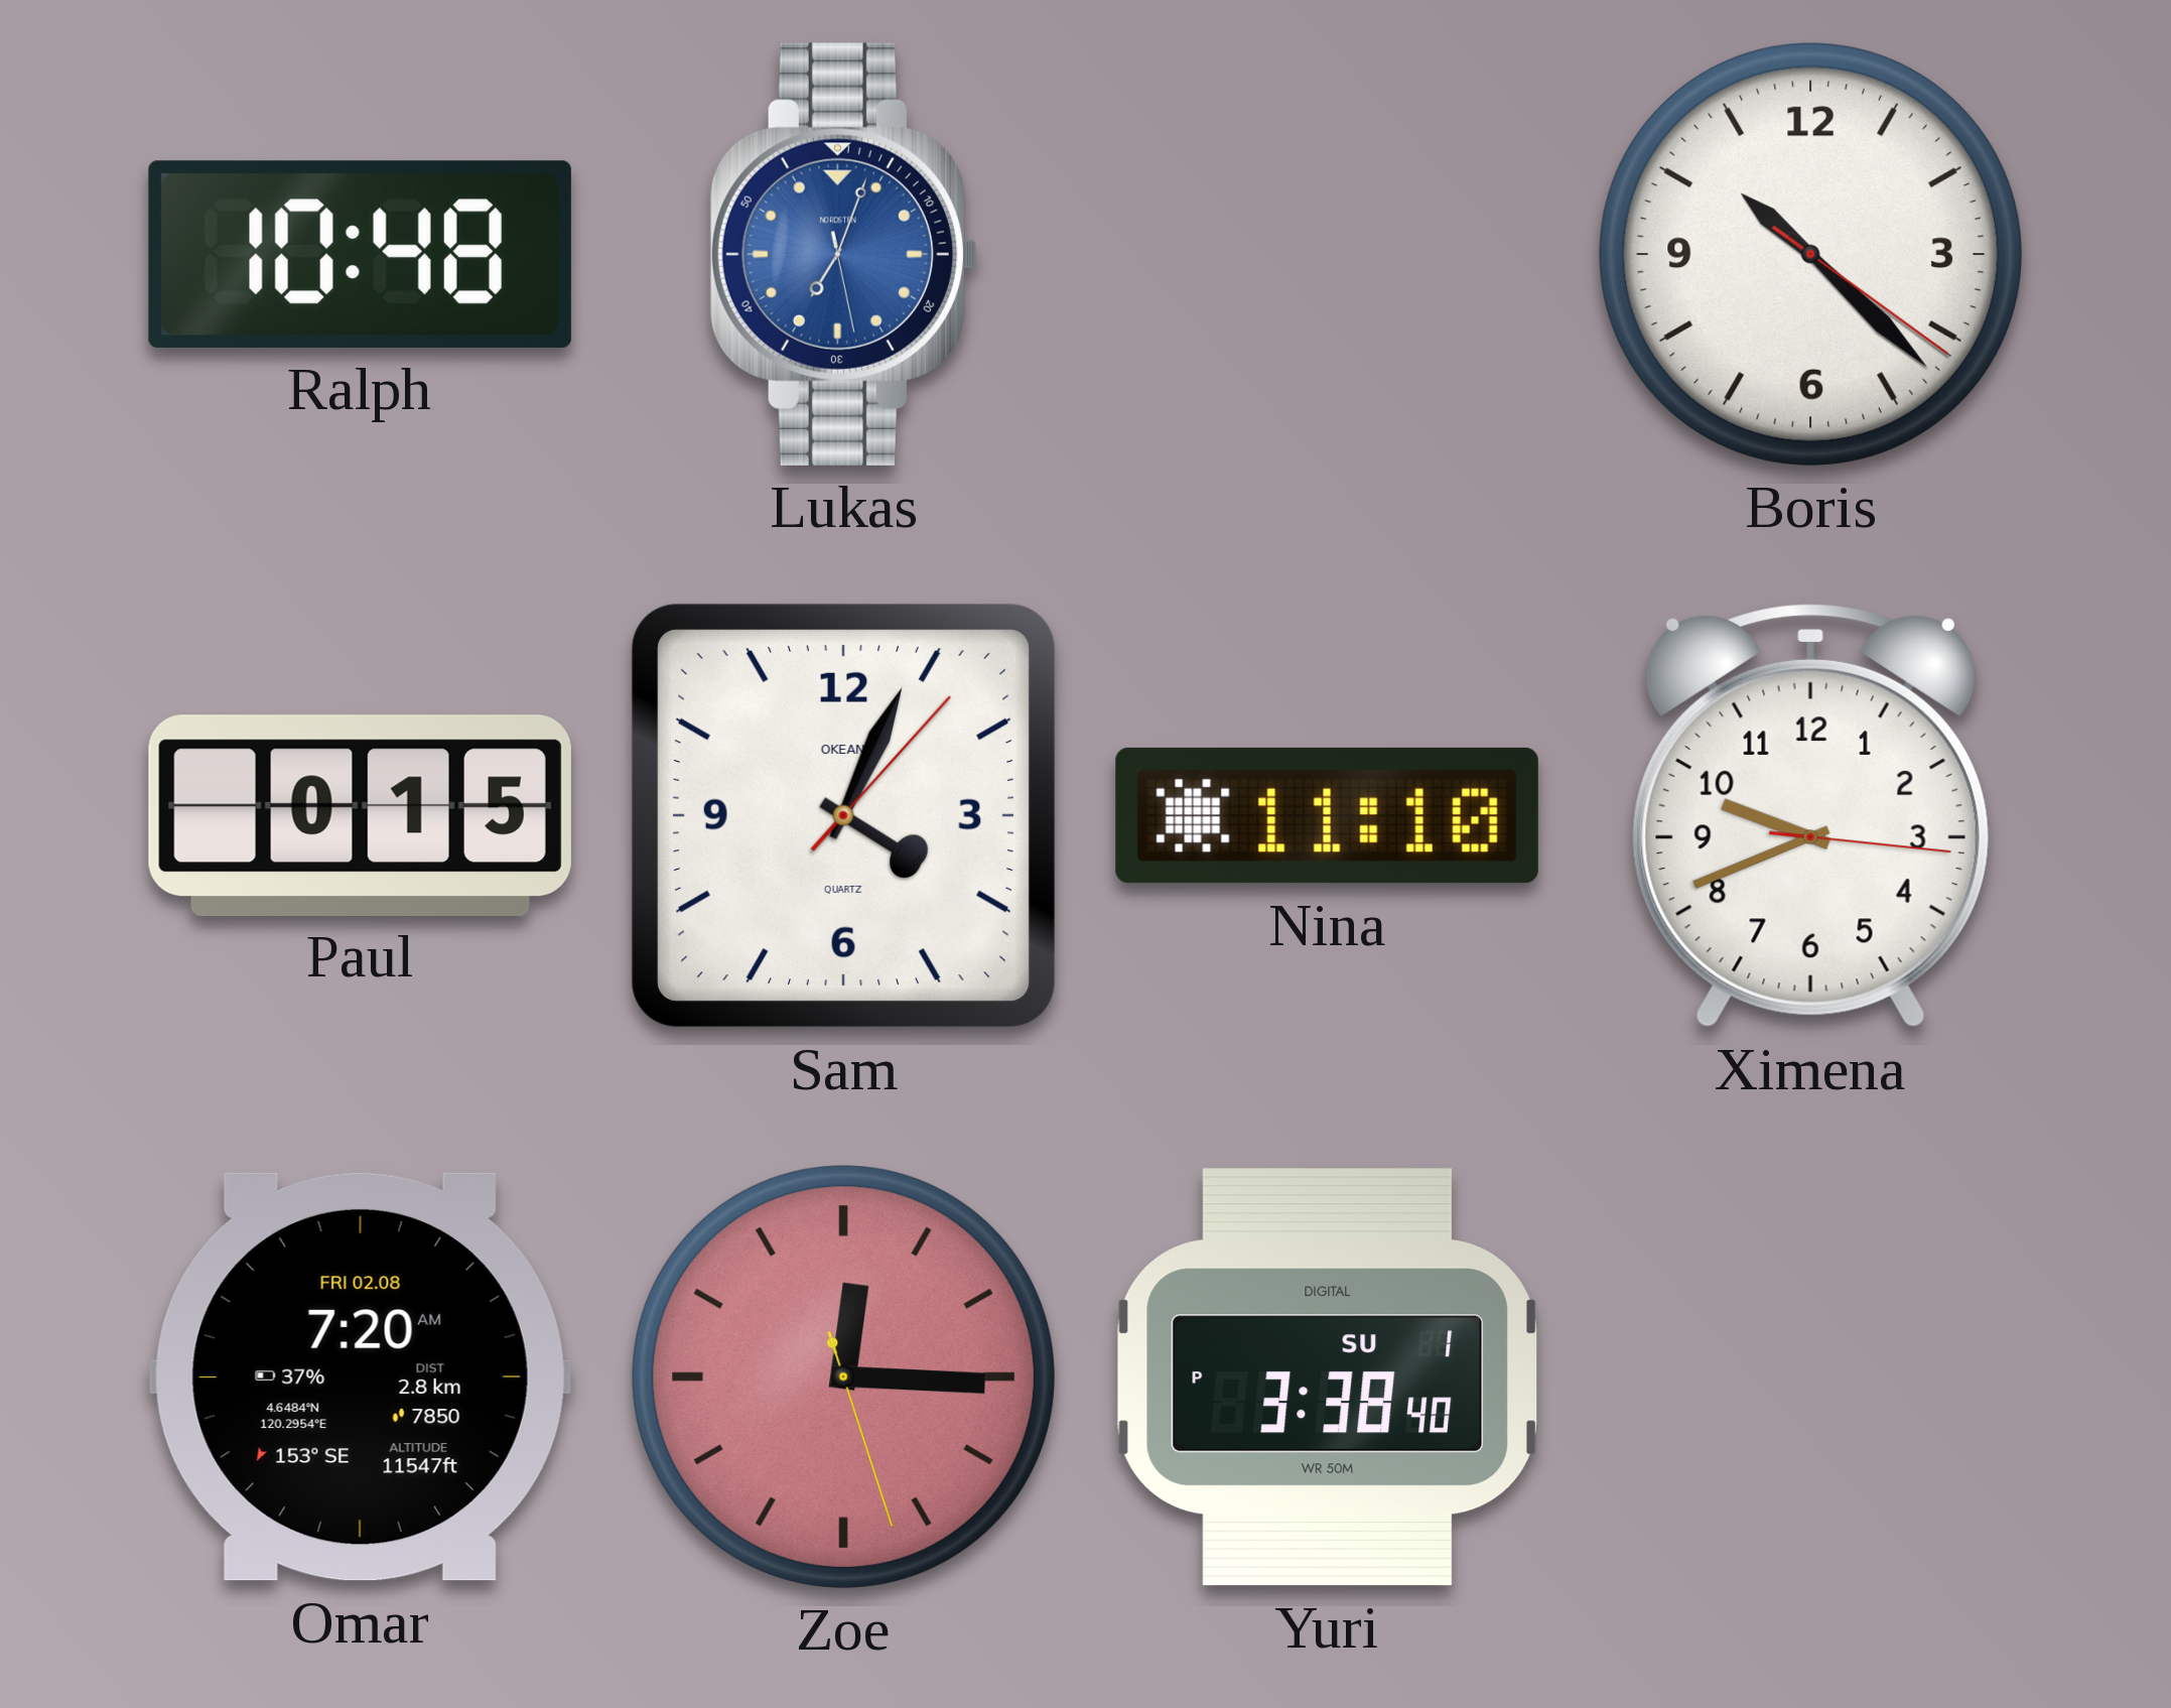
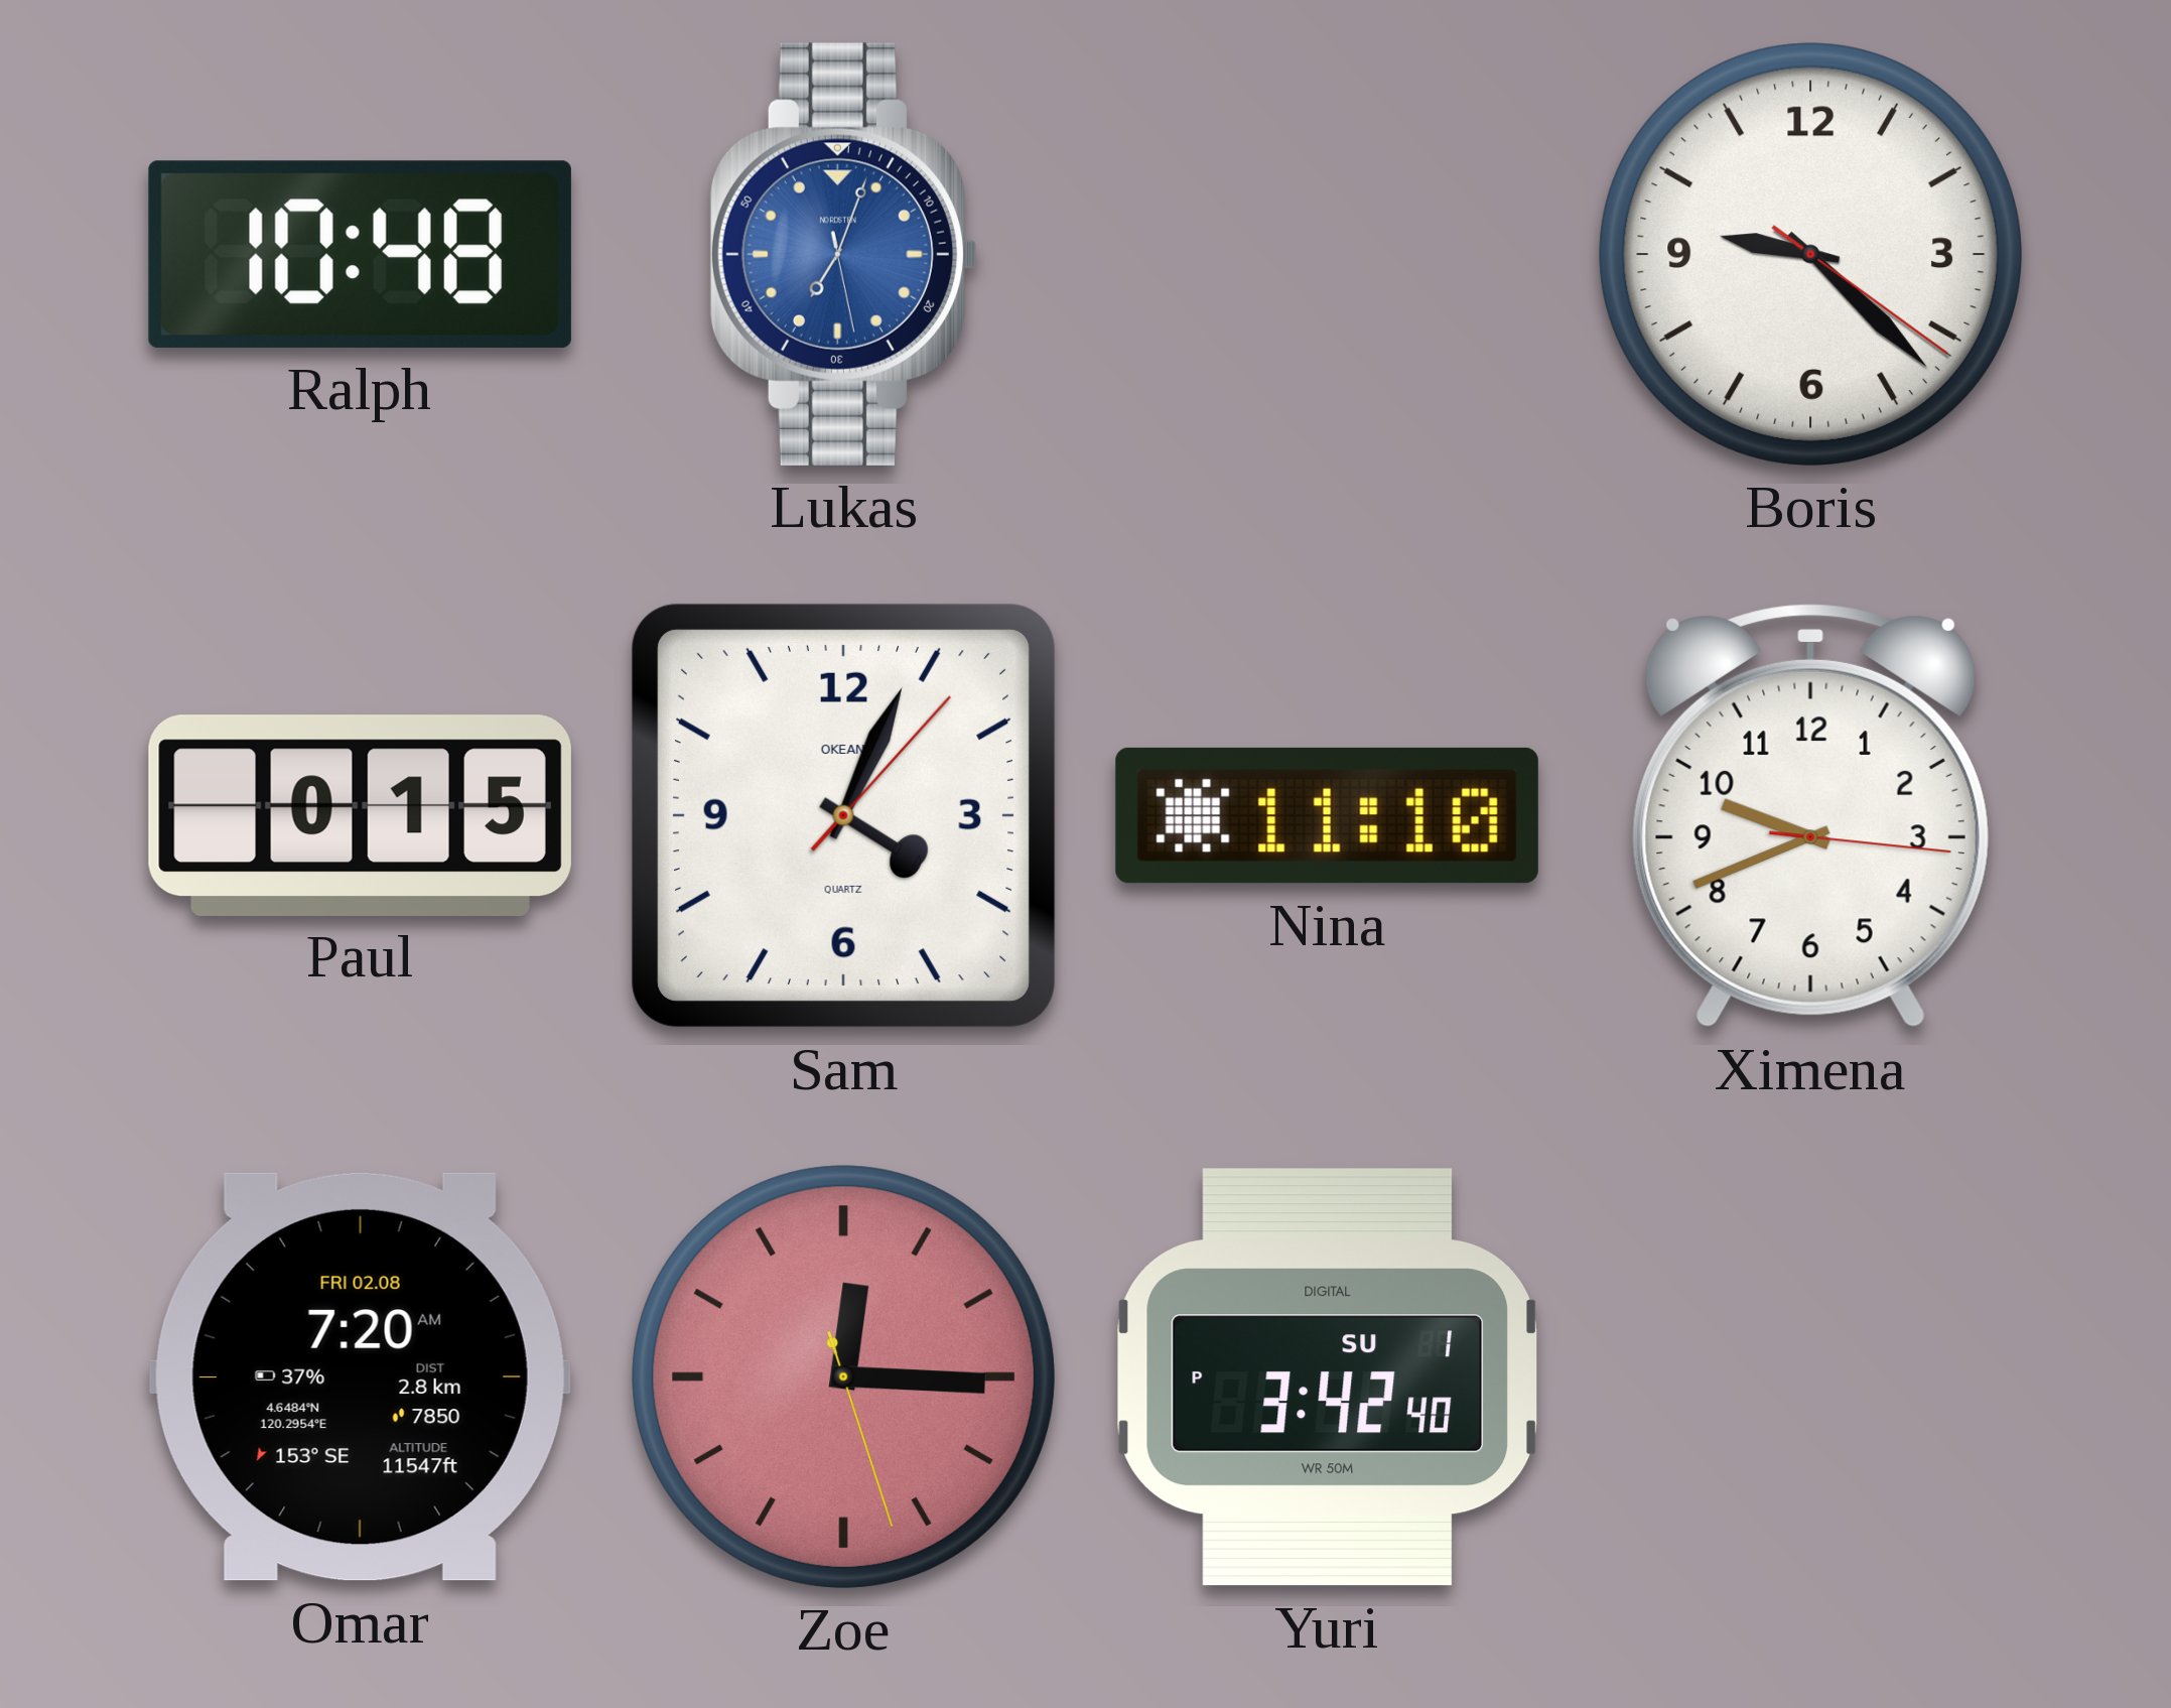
Boris: 10:22 -> 9:22 (1810, 254)
Yuri: 3:38 -> 3:42 (1327, 1377)
